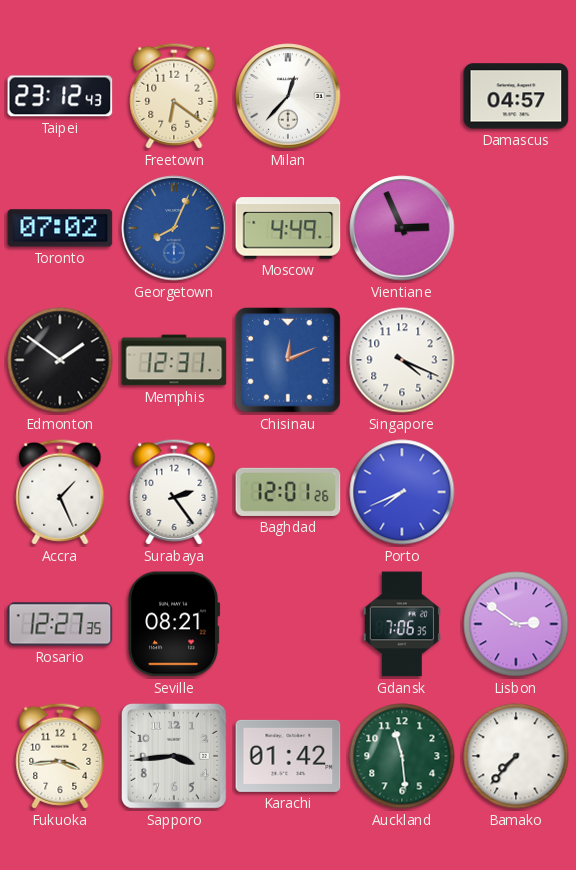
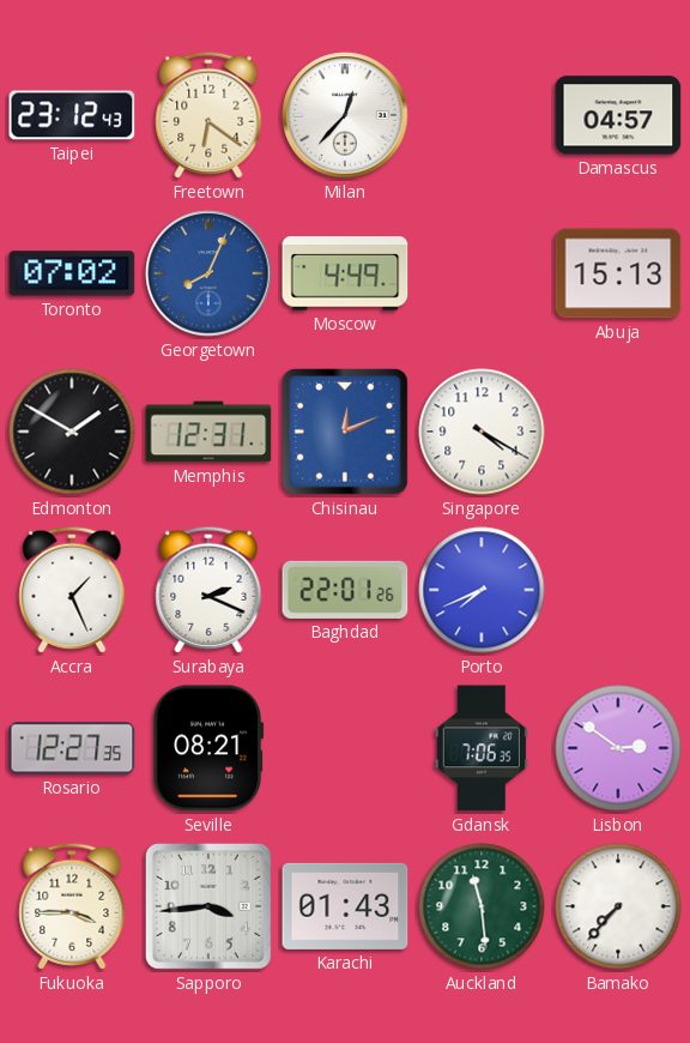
Vientiane: 2:56 -> none (402, 228)
Abuja: none -> 15:13 (618, 273)
Edmonton: 1:51 -> 1:50 (72, 432)
Singapore: 4:19 -> 4:20 (482, 432)
Surabaya: 2:24 -> 2:19 (208, 590)
Baghdad: 12:01 -> 22:01 (345, 590)
Fukuoka: 3:44 -> 3:45 (72, 906)
Karachi: 01:42 -> 01:43 (345, 906)
